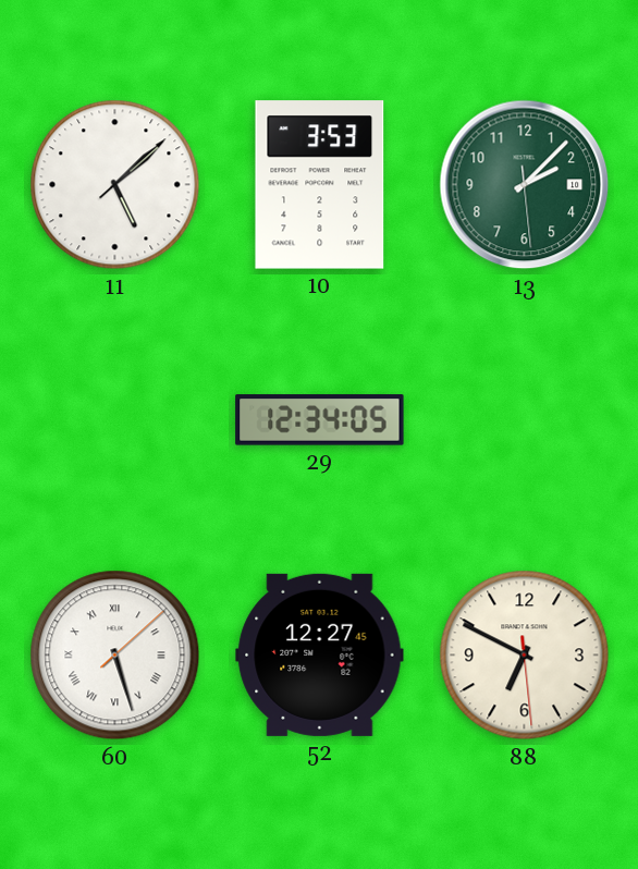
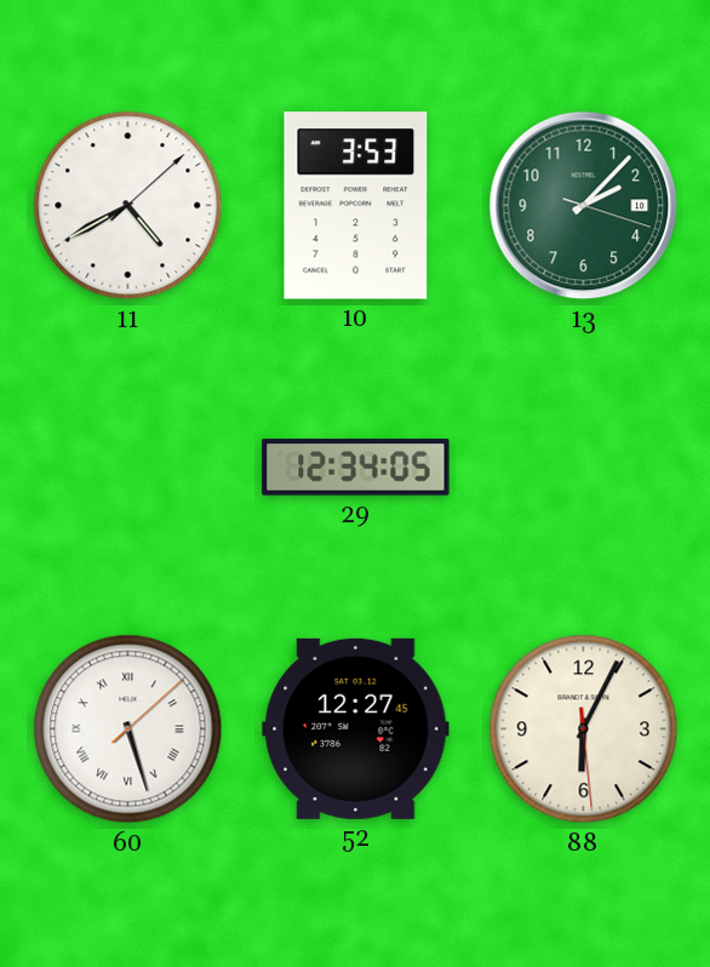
11: 5:08 -> 4:40 (128, 206)
13: 2:07:29 -> 2:07:18 (584, 206)
88: 6:49 -> 6:04 (584, 729)
